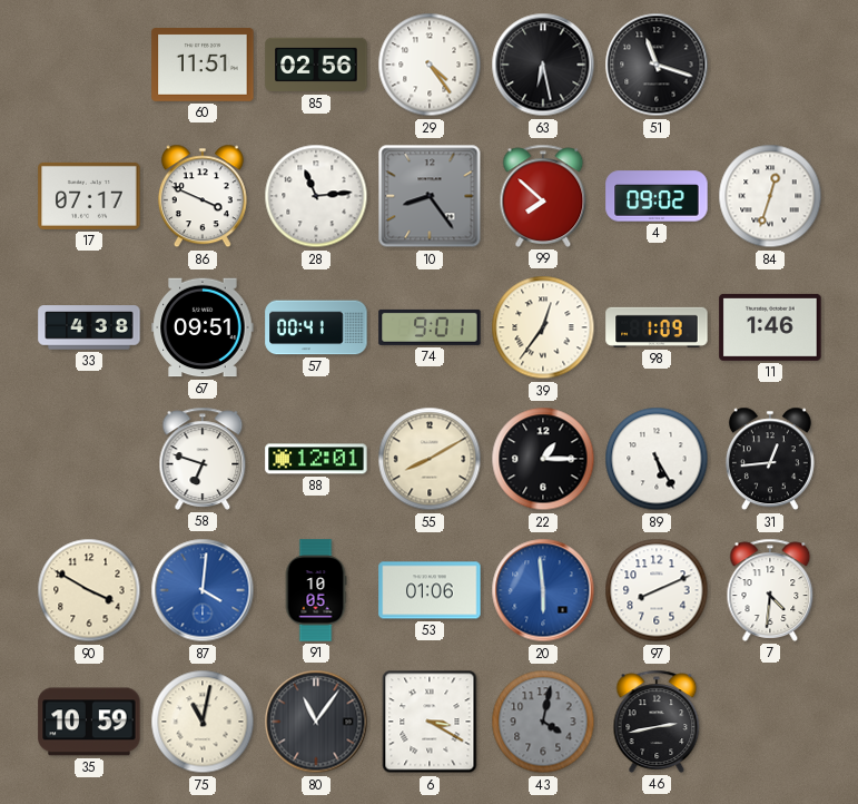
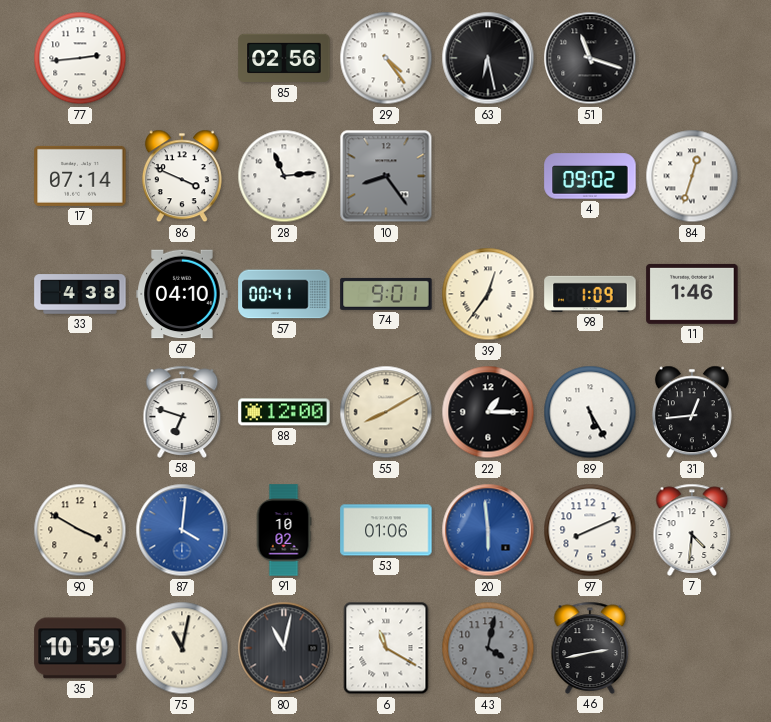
77: none -> 2:44 (80, 58)
60: 11:51 -> none (203, 66)
17: 07:17 -> 07:14 (80, 176)
99: 7:52 -> none (543, 196)
67: 09:51 -> 04:10 (182, 294)
88: 12:01 -> 12:00 (284, 412)
91: 10:05 -> 10:02 (284, 530)
80: 11:06 -> 11:02 (284, 648)
6: 3:20 -> 11:20 (386, 648)
